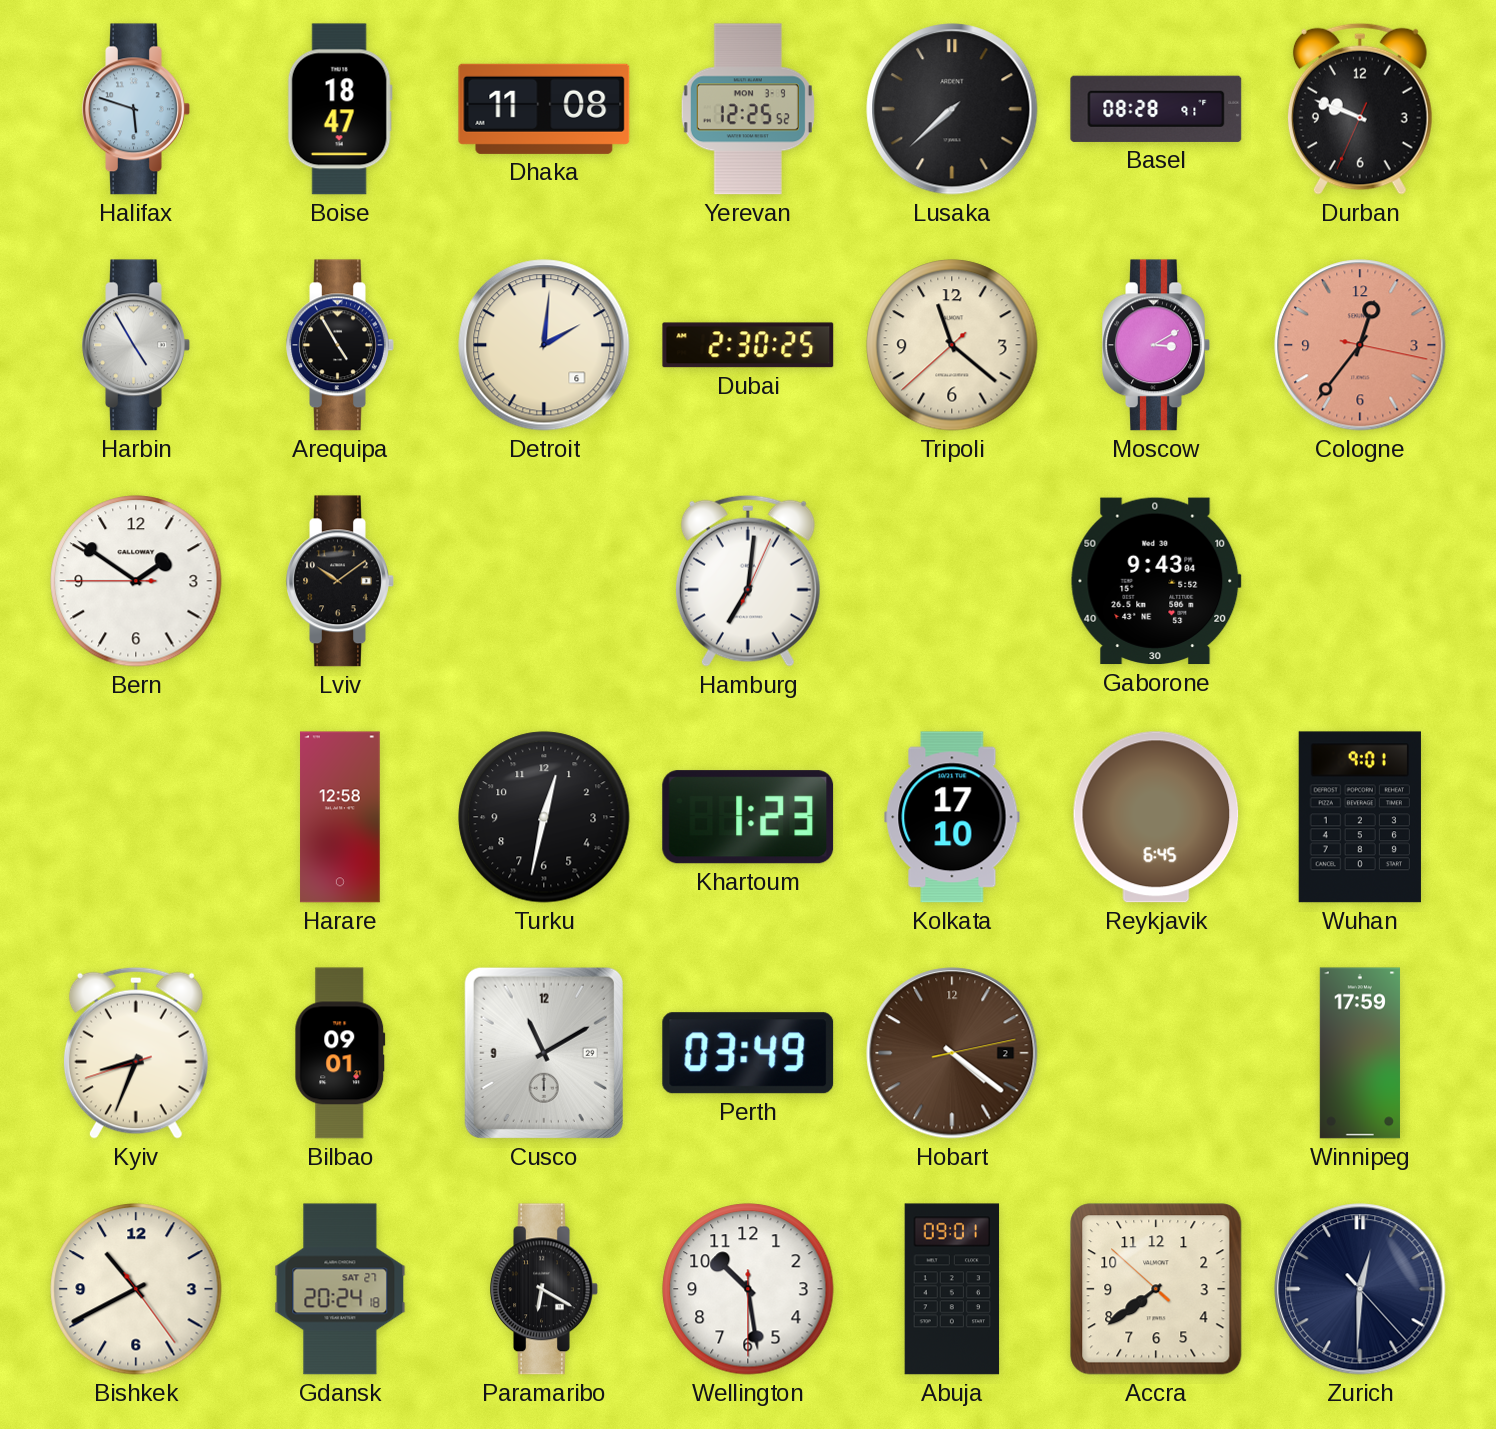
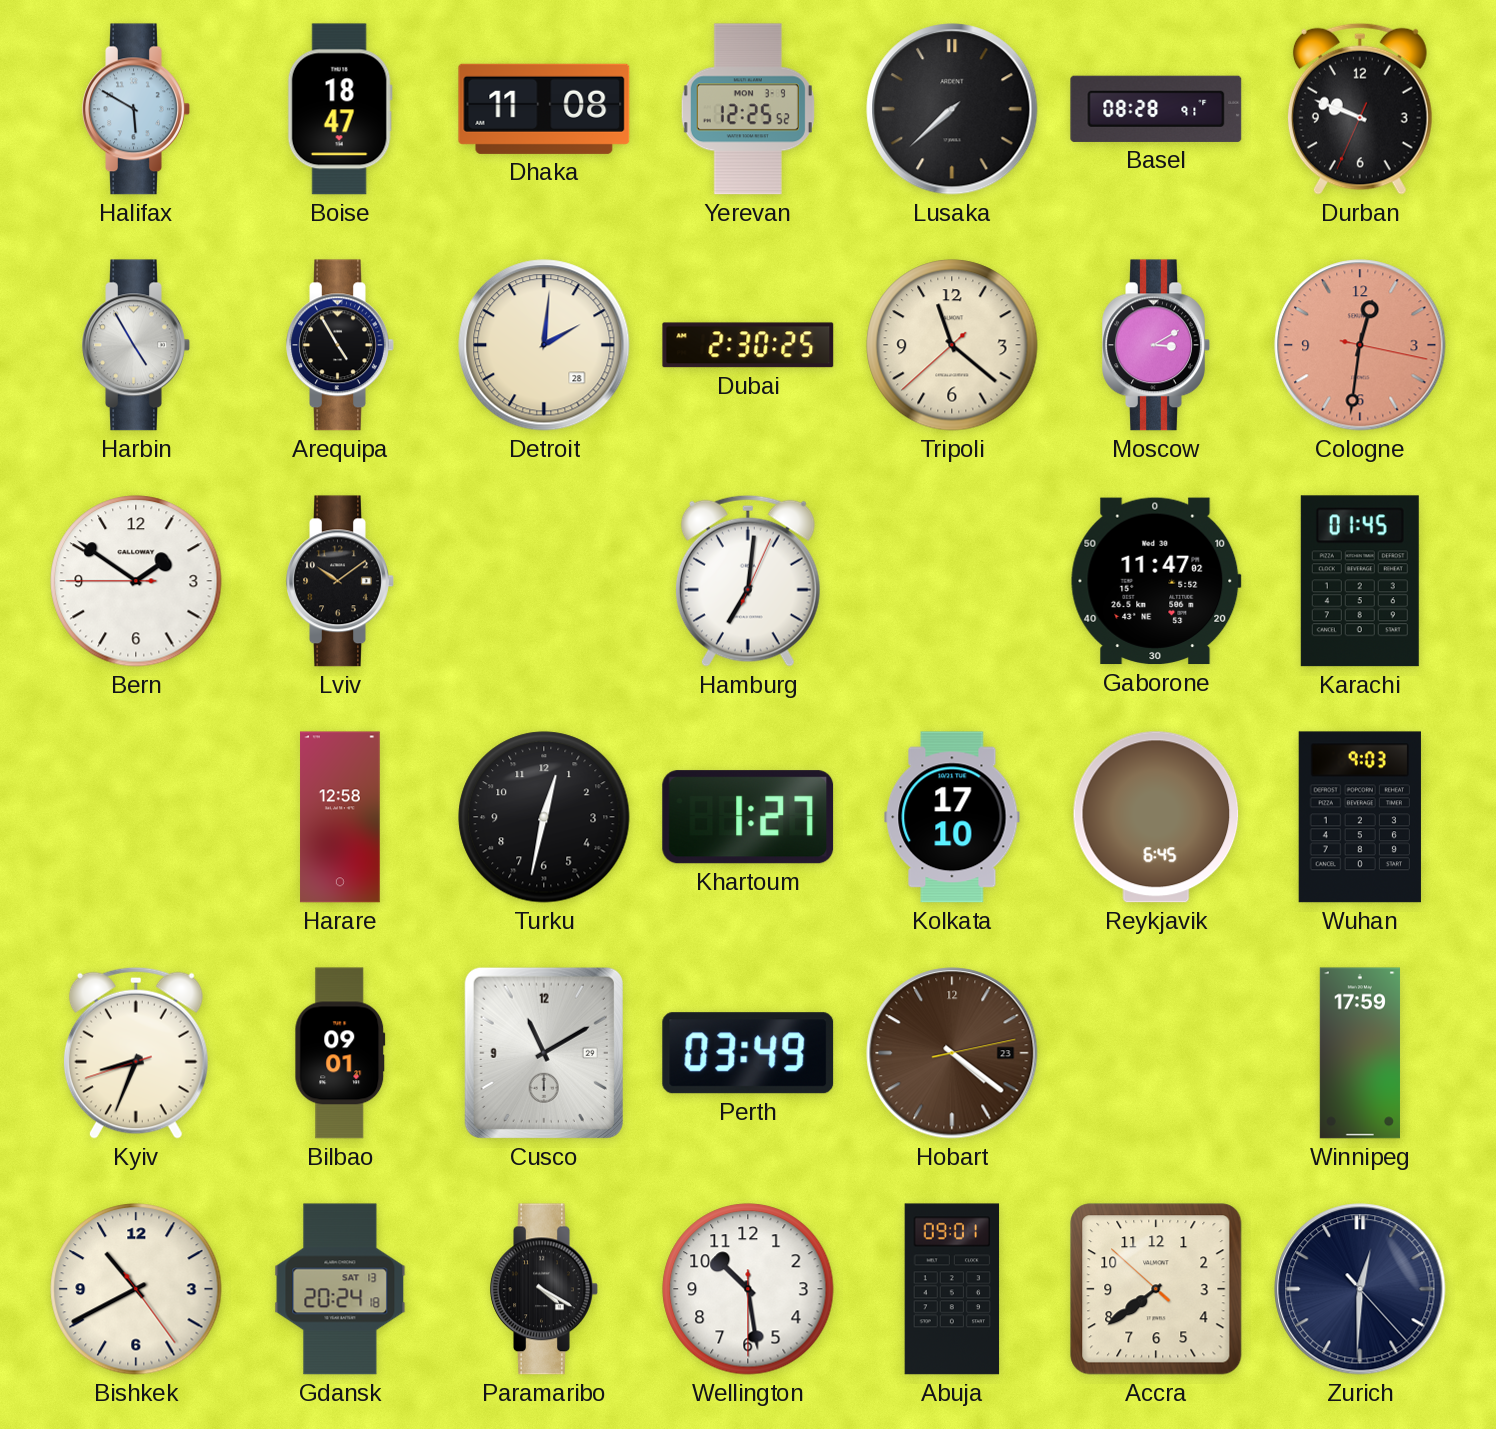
Halifax: 5:48 -> 5:50 (136, 109)
Detroit date: 6 -> 28 (544, 345)
Cologne: 12:36 -> 12:31 (1360, 345)
Gaborone: 9:43 -> 11:47 (1156, 581)
Karachi: none -> 01:45 (1360, 581)
Khartoum: 1:23 -> 1:27 (748, 817)
Wuhan: 9:01 -> 9:03 (1360, 817)
Hobart date: 2 -> 23 (952, 1053)
Gdansk date: SAT 27 -> SAT 13 (340, 1289)
Paramaribo: 6:20 -> 4:20 (544, 1289)
